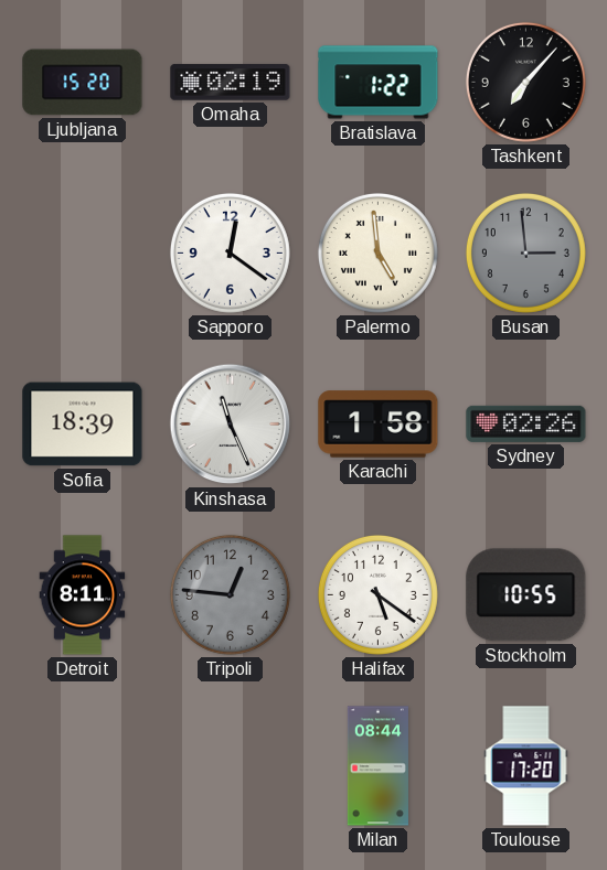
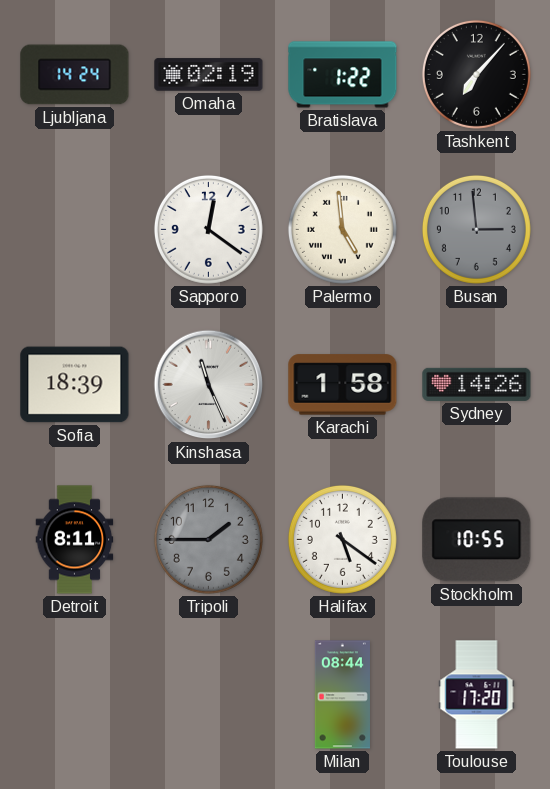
Ljubljana: 15:20 -> 14:24 (75, 75)
Sydney: 02:26 -> 14:26 (477, 384)
Tripoli: 12:46 -> 1:45 (208, 539)
